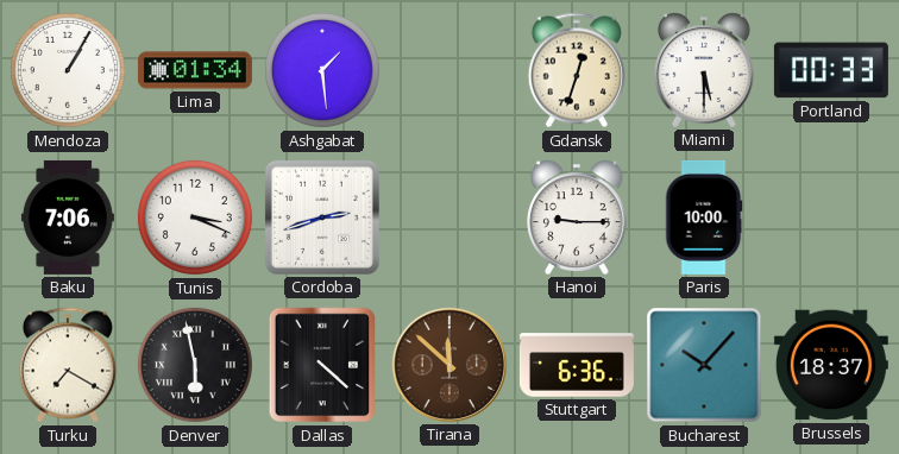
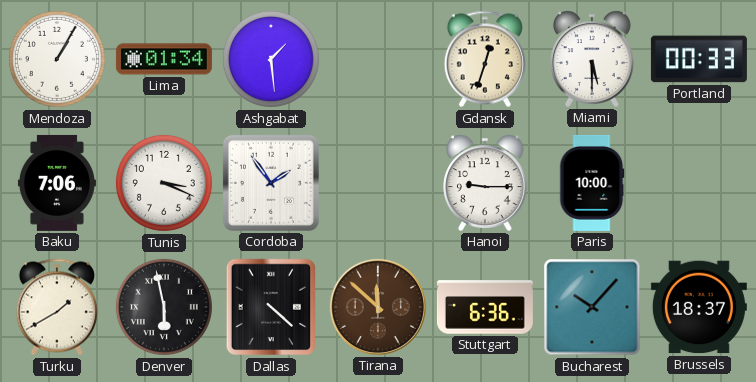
Cordoba: 2:42 -> 1:54 (271, 183)
Turku: 7:20 -> 1:40 (57, 307)
